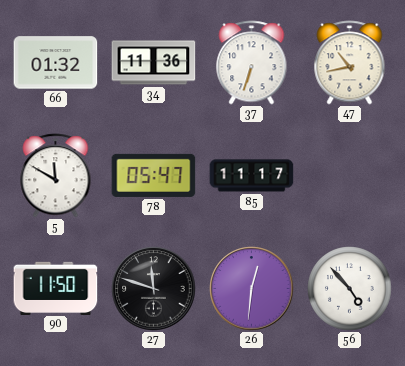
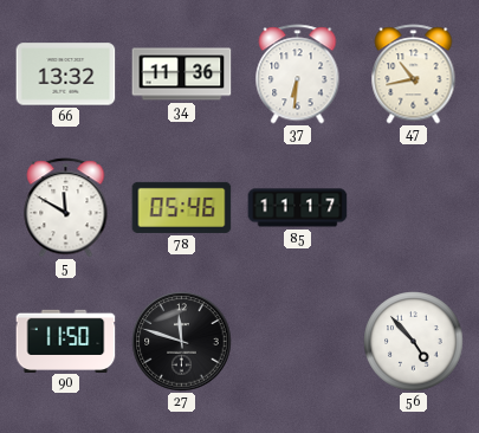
66: 01:32 -> 13:32 (66, 75)
37: 6:33 -> 6:31 (298, 75)
78: 05:47 -> 05:46 (182, 207)
26: 12:31 -> none (252, 289)
